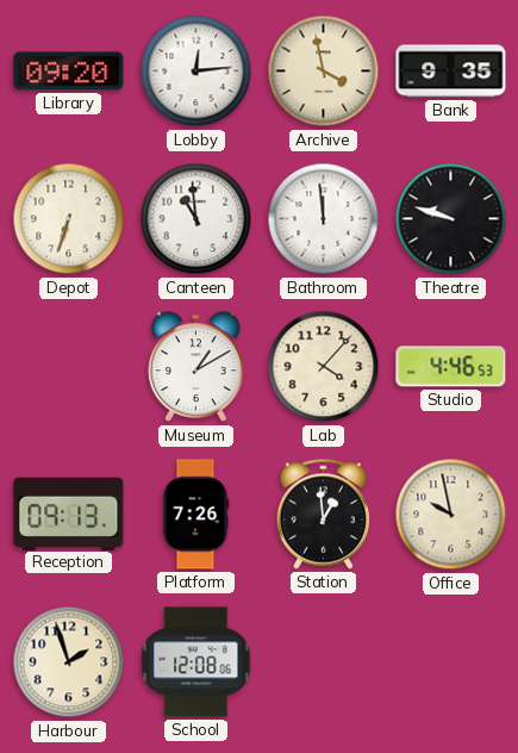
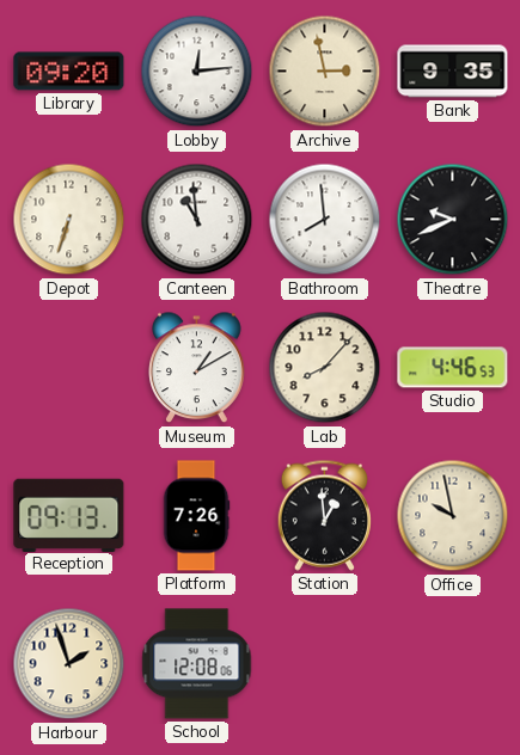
Archive: 3:58 -> 2:58 (325, 72)
Bathroom: 11:59 -> 7:59 (325, 220)
Theatre: 9:48 -> 9:41 (453, 220)
Lab: 4:07 -> 8:07 (325, 368)
